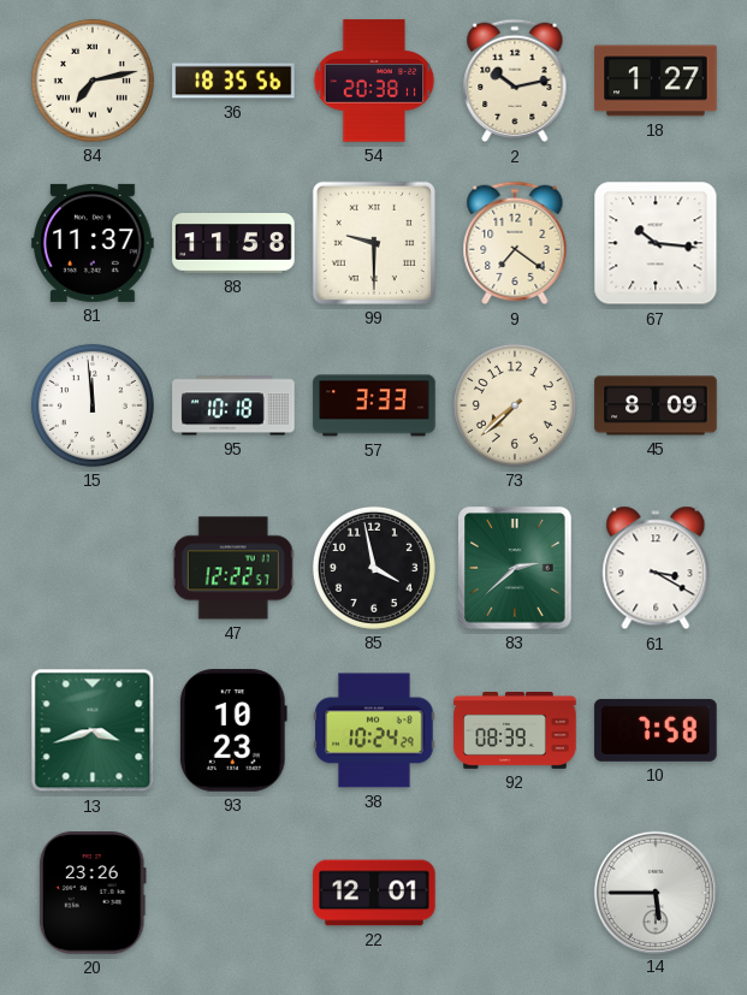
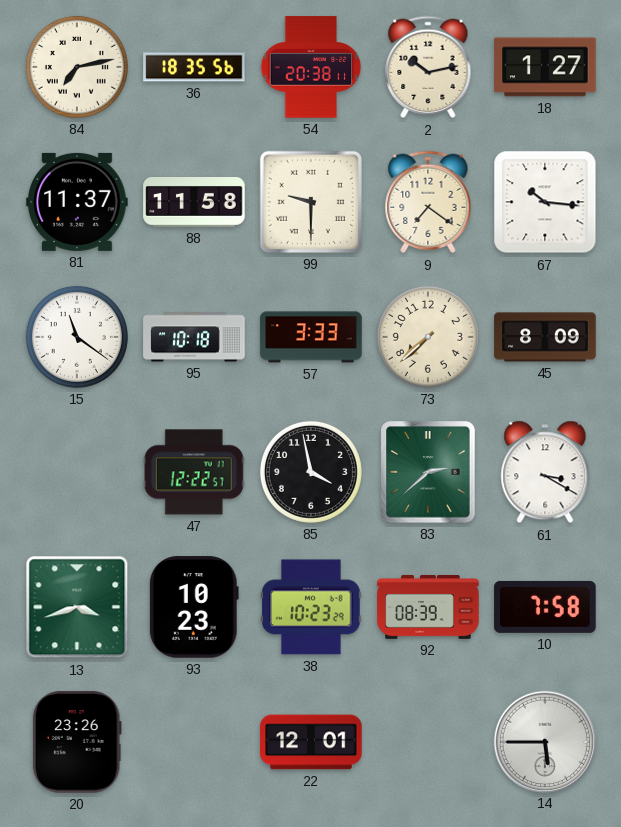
15: 11:59 -> 11:21 (77, 337)
38: 10:24 -> 10:23 (311, 607)
